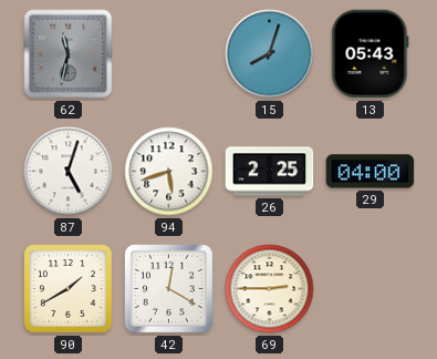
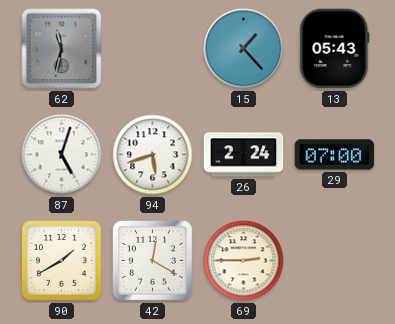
15: 8:03 -> 1:23 (244, 49)
26: 2:25 -> 2:24 (244, 155)
29: 04:00 -> 07:00 (335, 155)
